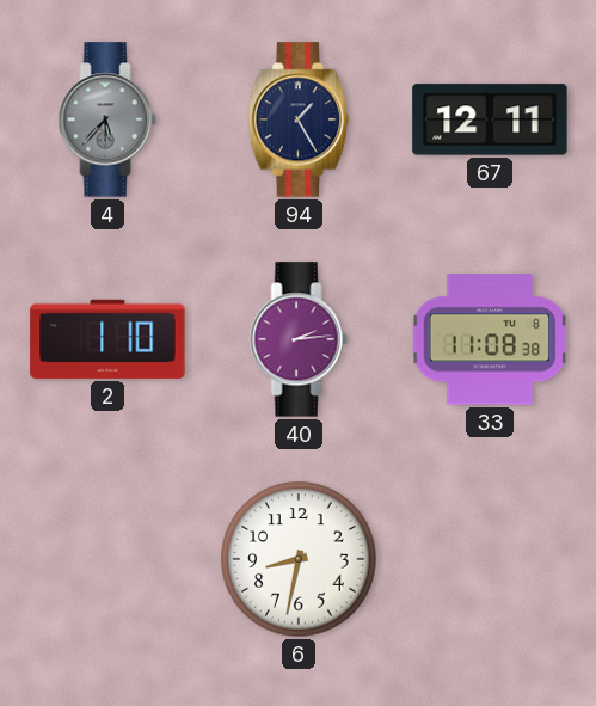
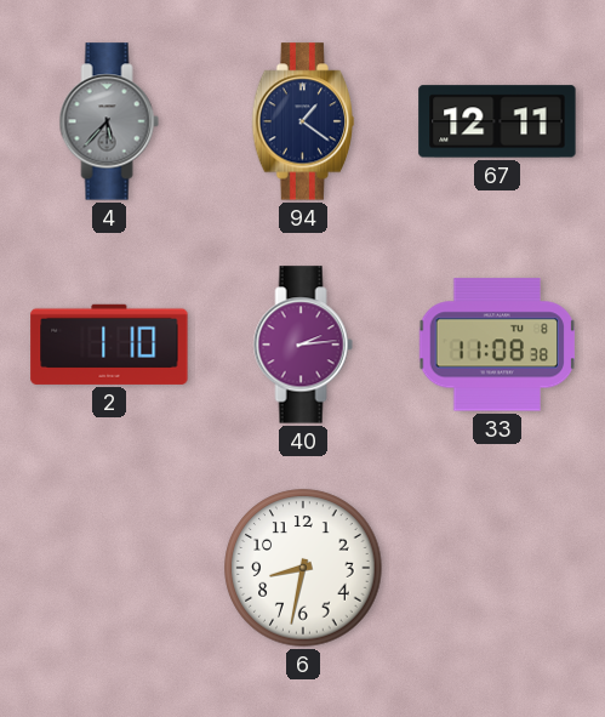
94: 1:25 -> 1:21 (303, 121)
